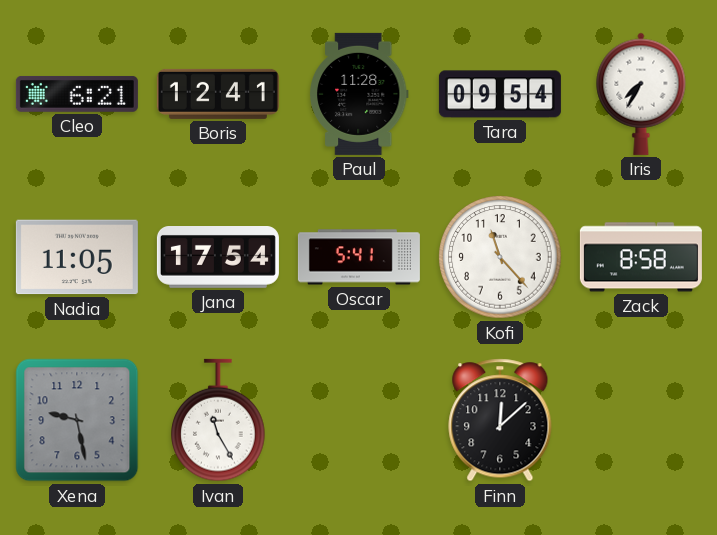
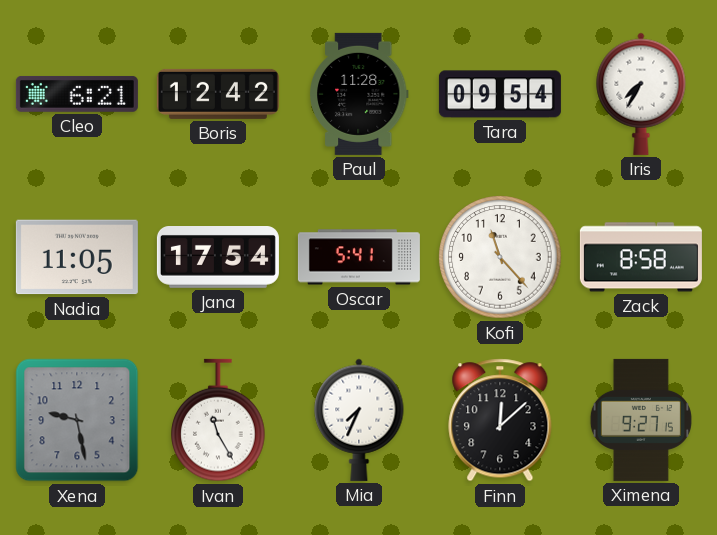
Boris: 12:41 -> 12:42 (218, 94)
Mia: none -> 7:34 (359, 420)
Ximena: none -> 9:27 (641, 420)
